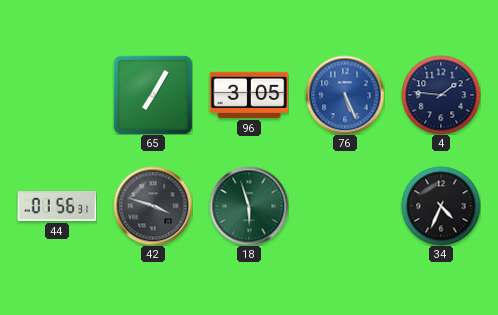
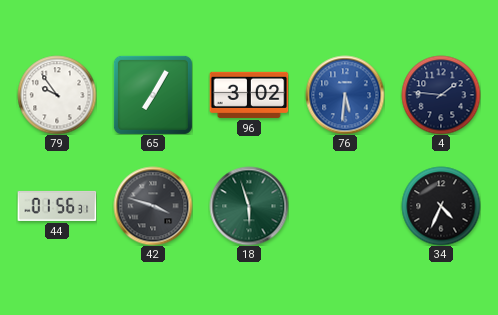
79: none -> 9:54 (57, 95)
96: 3:05 -> 3:02 (249, 95)
76: 5:26 -> 5:31 (345, 95)
